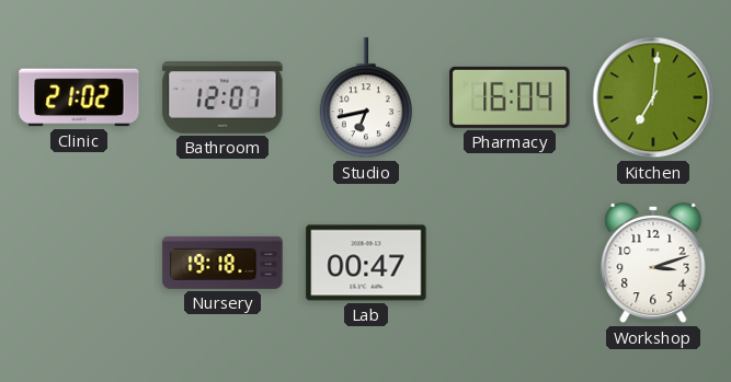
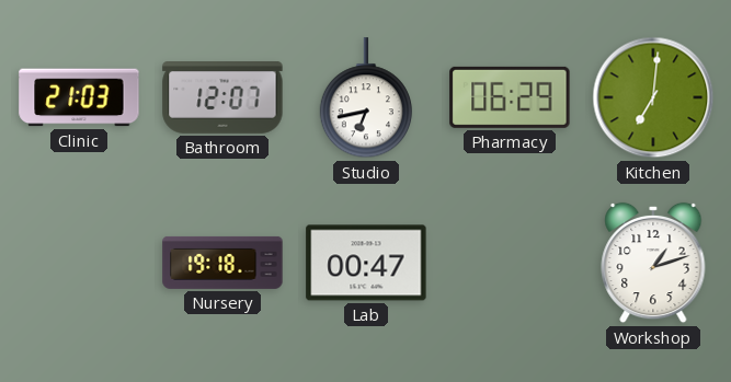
Clinic: 21:02 -> 21:03 (79, 97)
Pharmacy: 16:04 -> 06:29 (510, 97)
Workshop: 3:12 -> 1:12 (653, 263)
